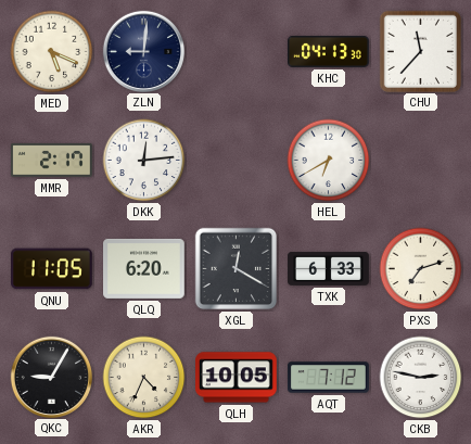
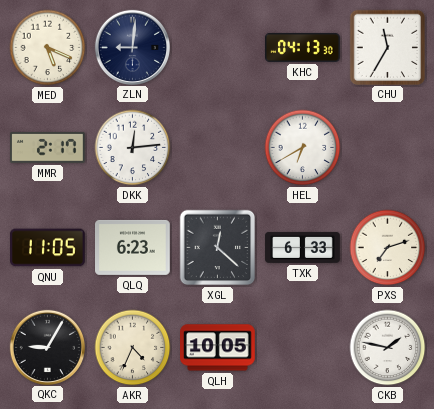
CHU: 11:37 -> 11:35 (387, 47)
QLQ: 6:20 -> 6:23 (133, 247)
XGL: 12:20 -> 12:22 (218, 248)
AQT: 7:12 -> none (329, 378)
CKB: 2:47 -> 1:47 (388, 348)
